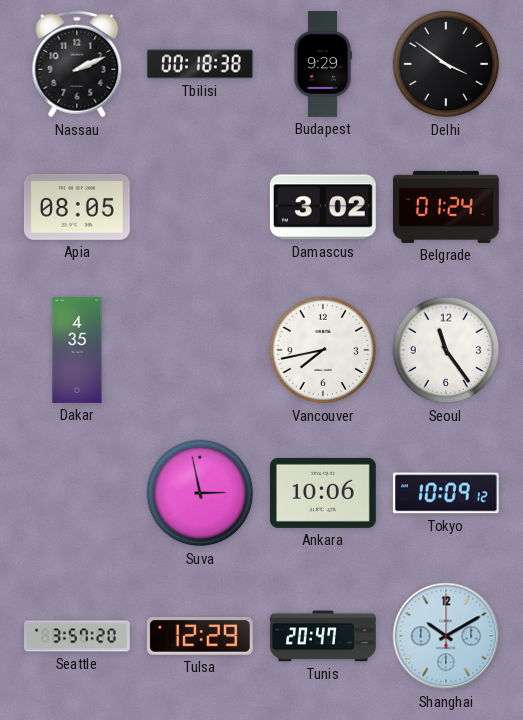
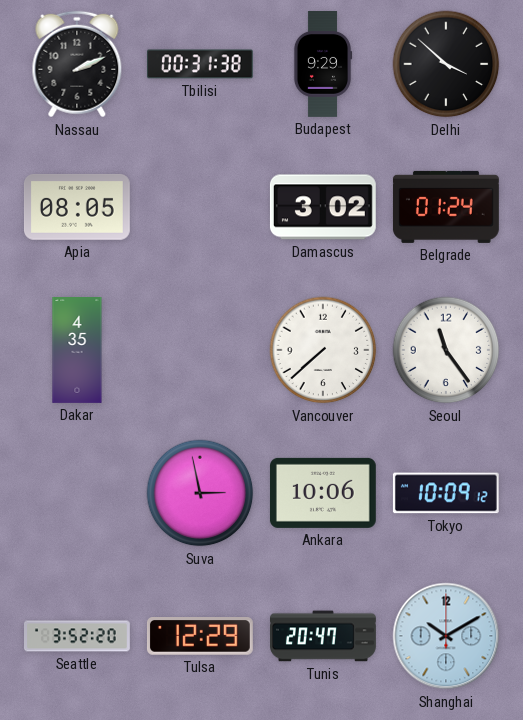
Tbilisi: 00:18 -> 00:31 (200, 64)
Delhi: 3:51 -> 3:52 (446, 64)
Vancouver: 7:43 -> 7:38 (323, 350)
Seattle: 3:57 -> 3:52 (78, 636)
